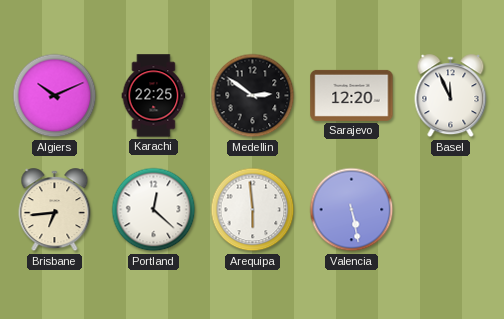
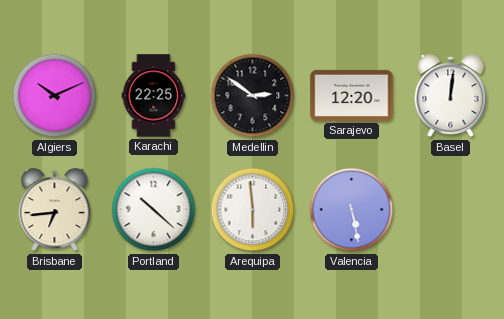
Basel: 11:56 -> 12:01 (451, 96)
Portland: 12:22 -> 10:22 (154, 210)
